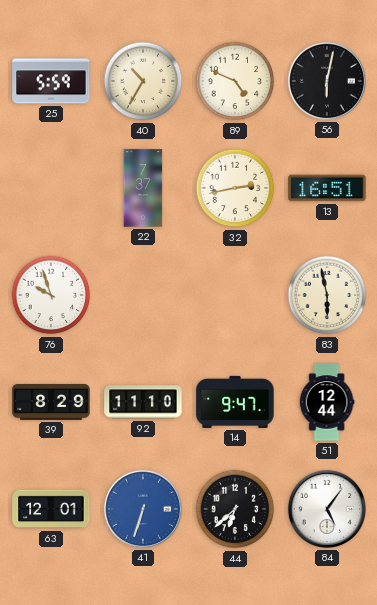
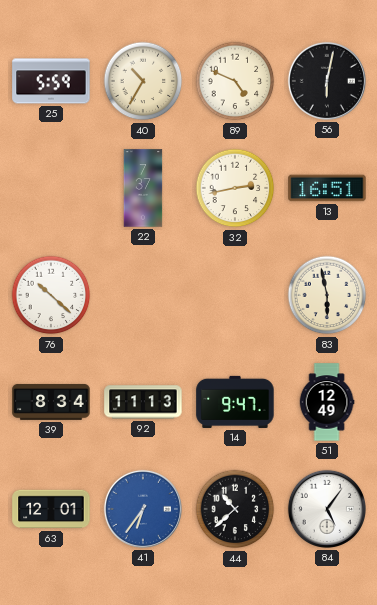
76: 9:57 -> 10:22 (51, 295)
39: 8:29 -> 8:34 (51, 402)
92: 11:10 -> 11:13 (143, 402)
51: 12:44 -> 12:49 (327, 402)
41: 6:33 -> 6:36 (143, 509)
44: 6:38 -> 10:38 (235, 509)
